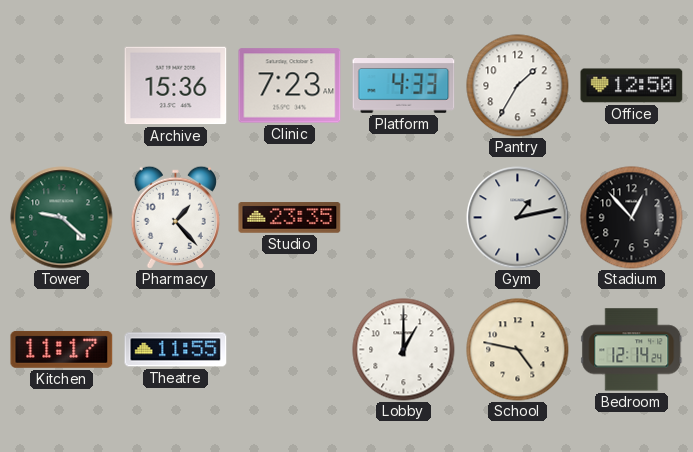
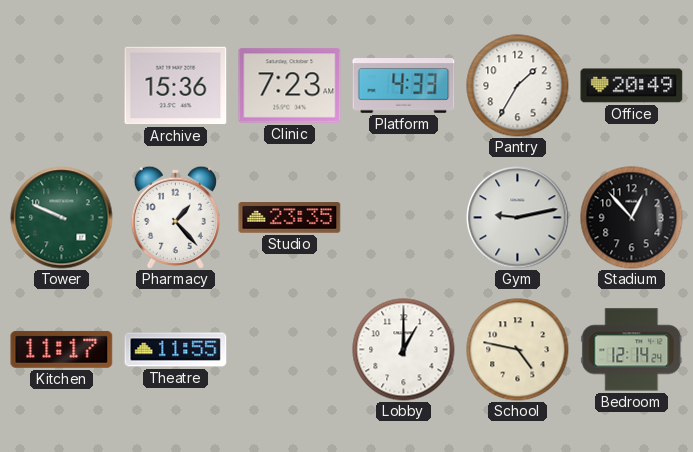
Office: 12:50 -> 20:49 (632, 86)
Tower: 9:22 -> 9:49 (62, 218)
Gym: 1:13 -> 9:13 (518, 218)
